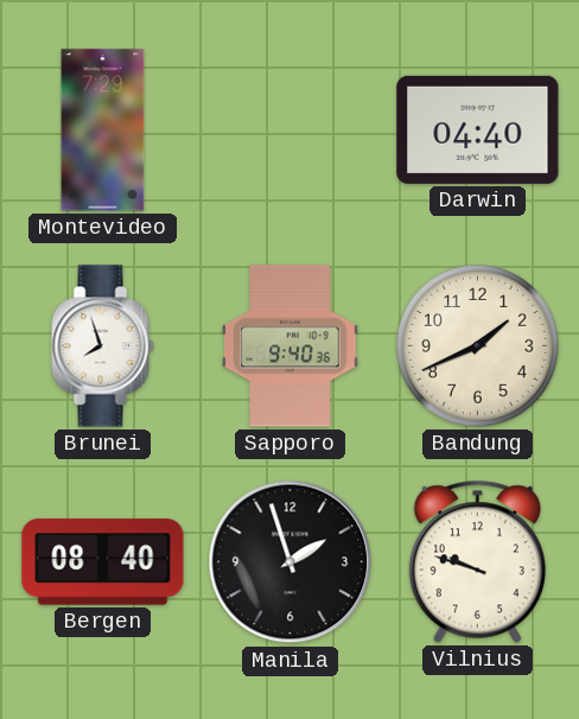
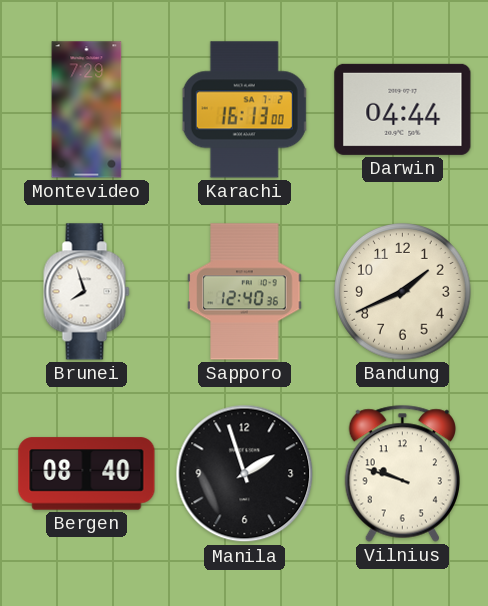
Karachi: none -> 16:13 (245, 110)
Darwin: 04:40 -> 04:44 (403, 109)
Sapporo: 9:40 -> 12:40 (245, 292)
